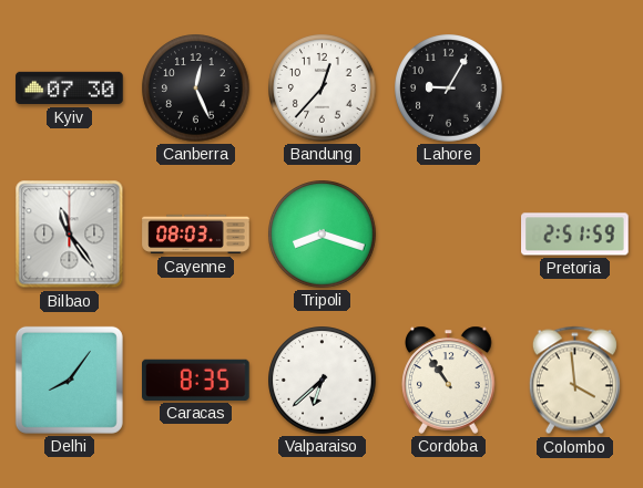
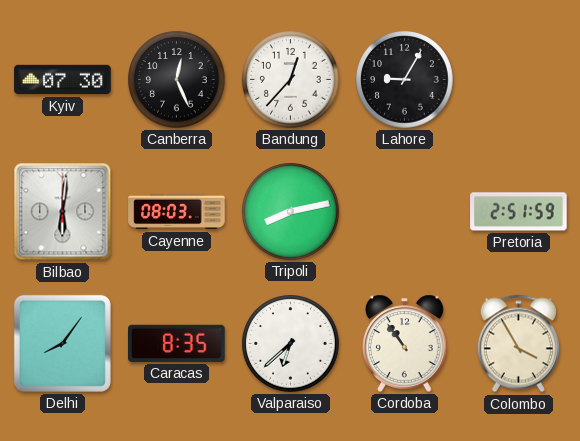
Bilbao: 11:24 -> 6:01 (63, 212)
Tripoli: 8:18 -> 8:13 (291, 212)
Colombo: 3:59 -> 3:55 (518, 344)
